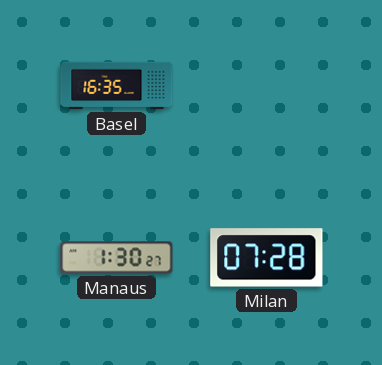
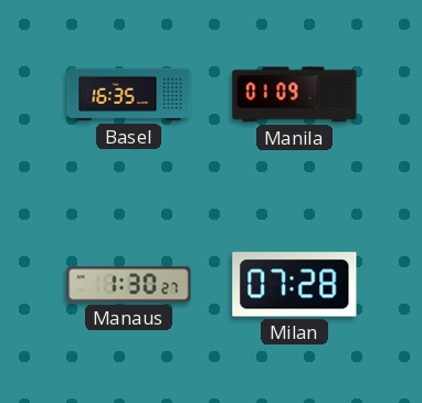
Manila: none -> 01:09 (295, 95)
